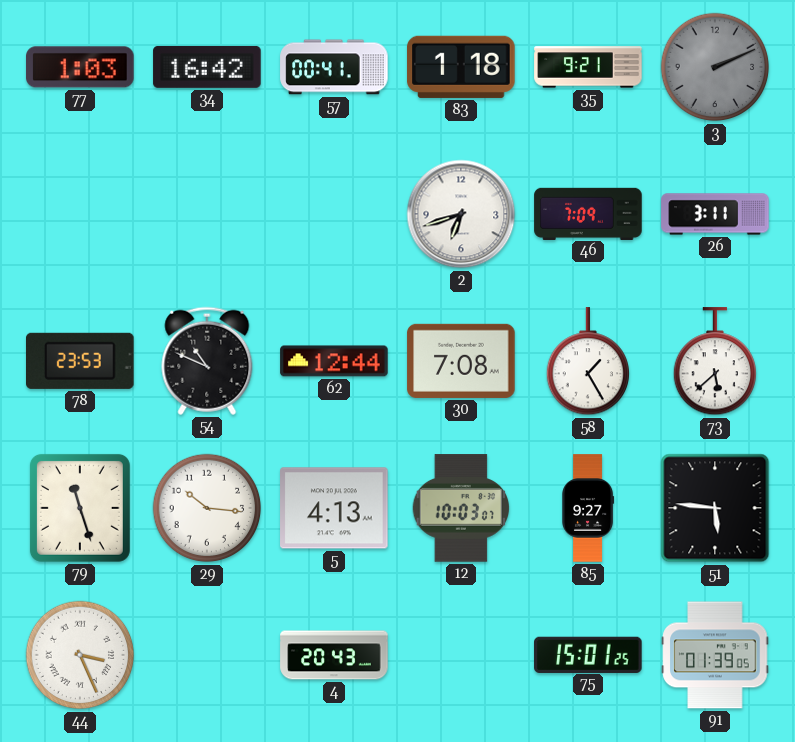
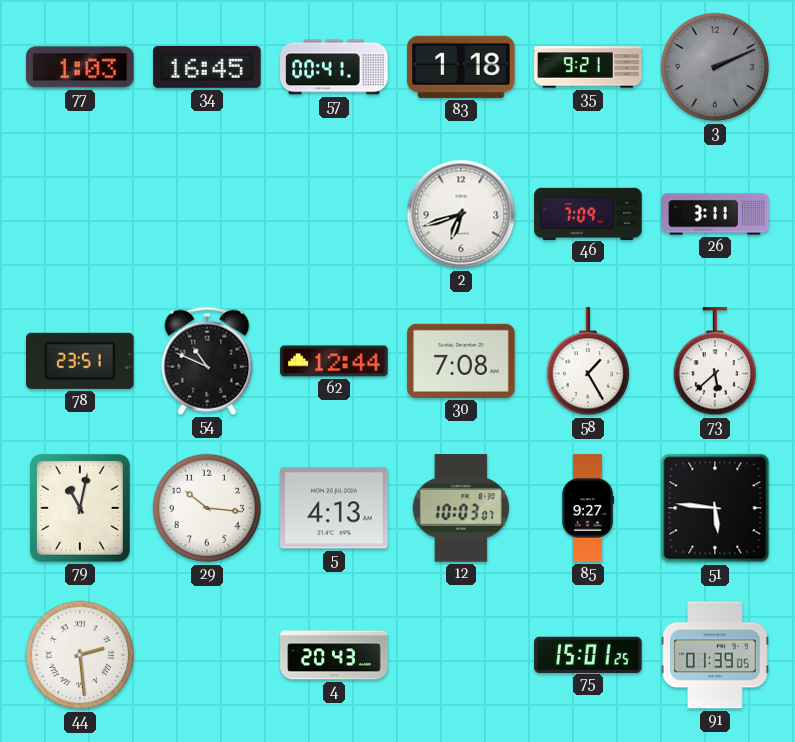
34: 16:42 -> 16:45 (207, 67)
78: 23:53 -> 23:51 (81, 361)
79: 11:27 -> 11:02 (80, 508)
44: 3:26 -> 2:29 (80, 655)
